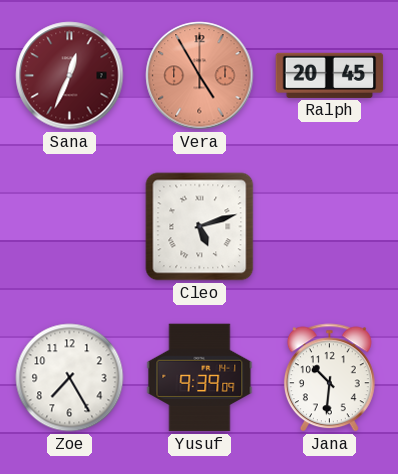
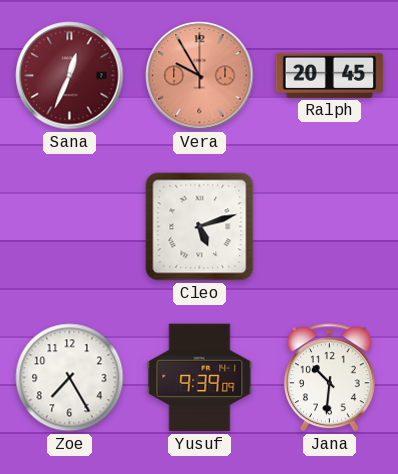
Vera: 4:55 -> 9:55 (200, 76)
